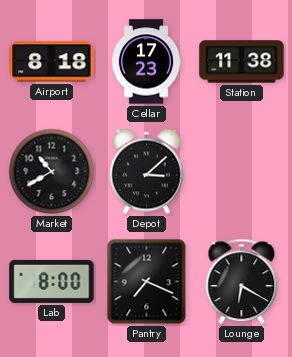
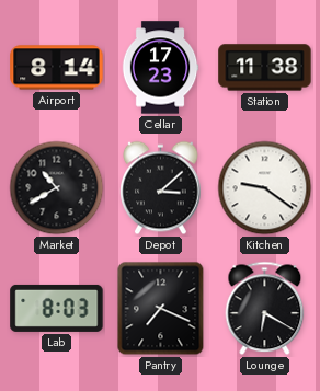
Airport: 8:18 -> 8:14 (57, 68)
Kitchen: none -> 9:21 (265, 188)
Lab: 8:00 -> 8:03 (57, 308)
